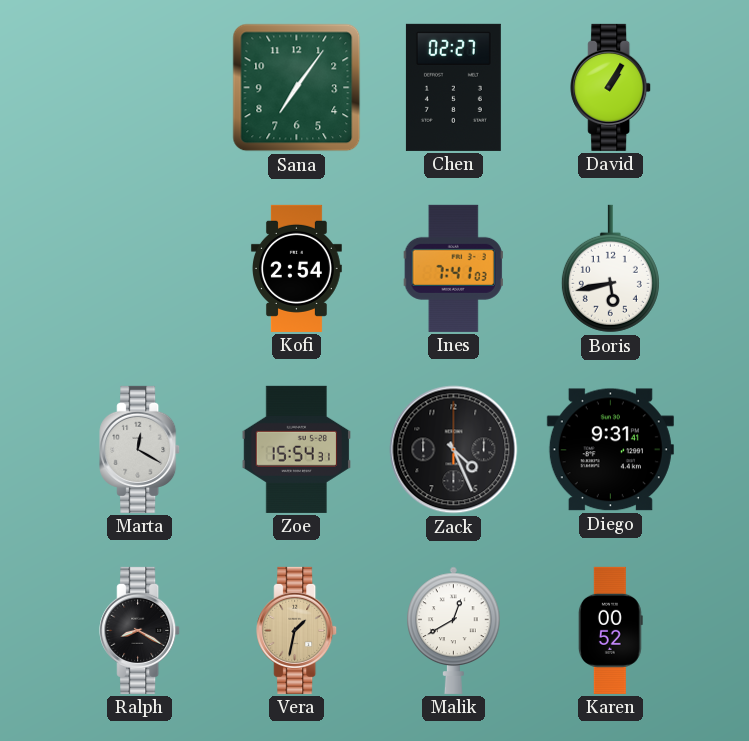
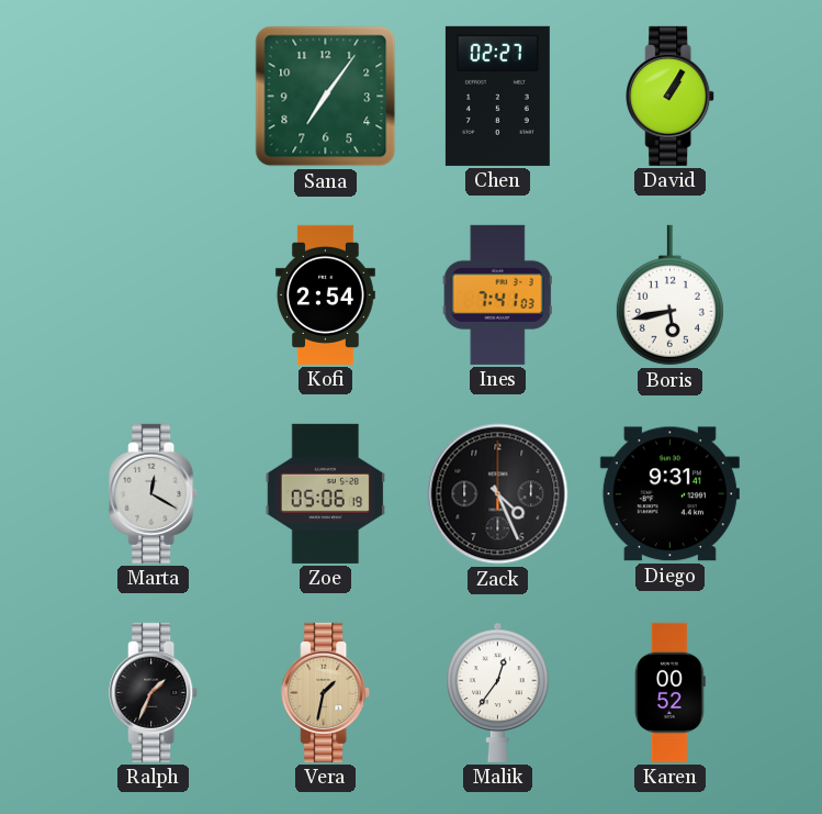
Zoe: 15:54 -> 05:06 (325, 493)
Ralph: 8:20 -> 1:34 (154, 692)
Malik: 12:40 -> 12:36 (498, 692)
